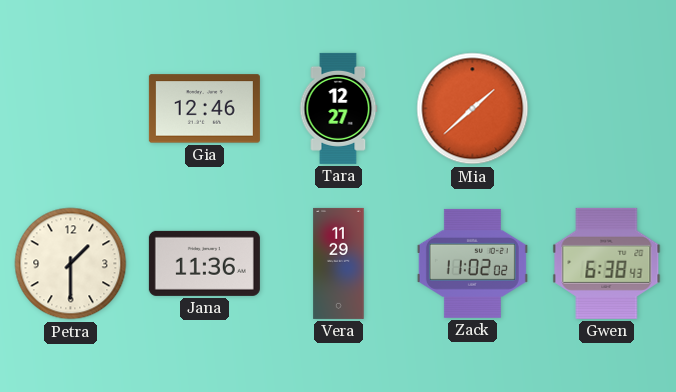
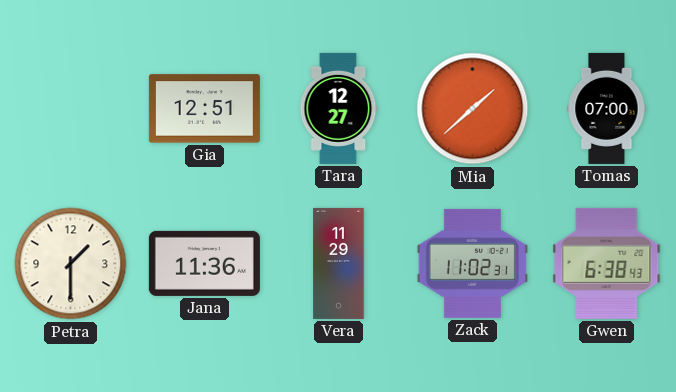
Gia: 12:46 -> 12:51 (204, 109)
Tomas: none -> 07:00 (607, 108)
Zack: 11:02:02 -> 11:02:31 (472, 263)
